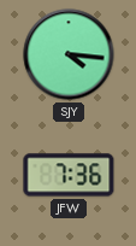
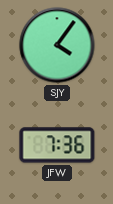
SJY: 4:16 -> 4:06 (57, 45)
